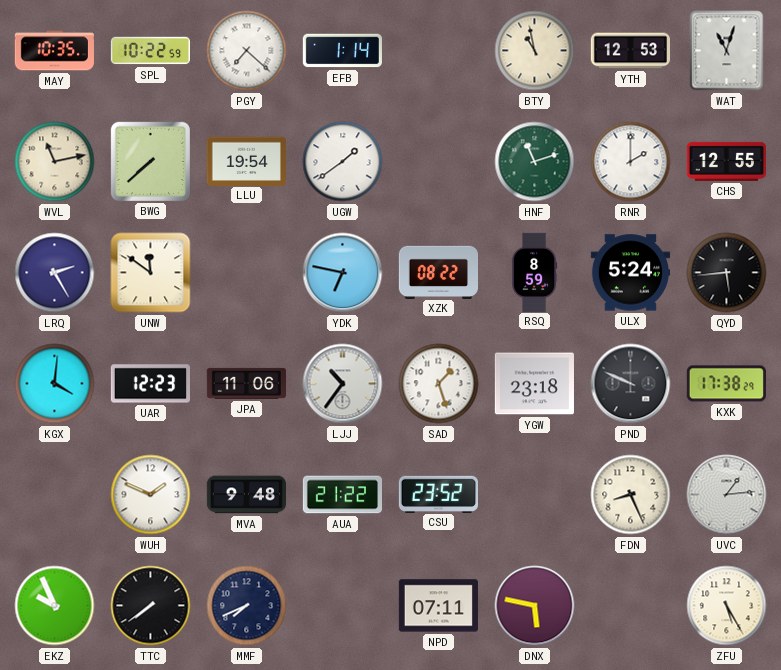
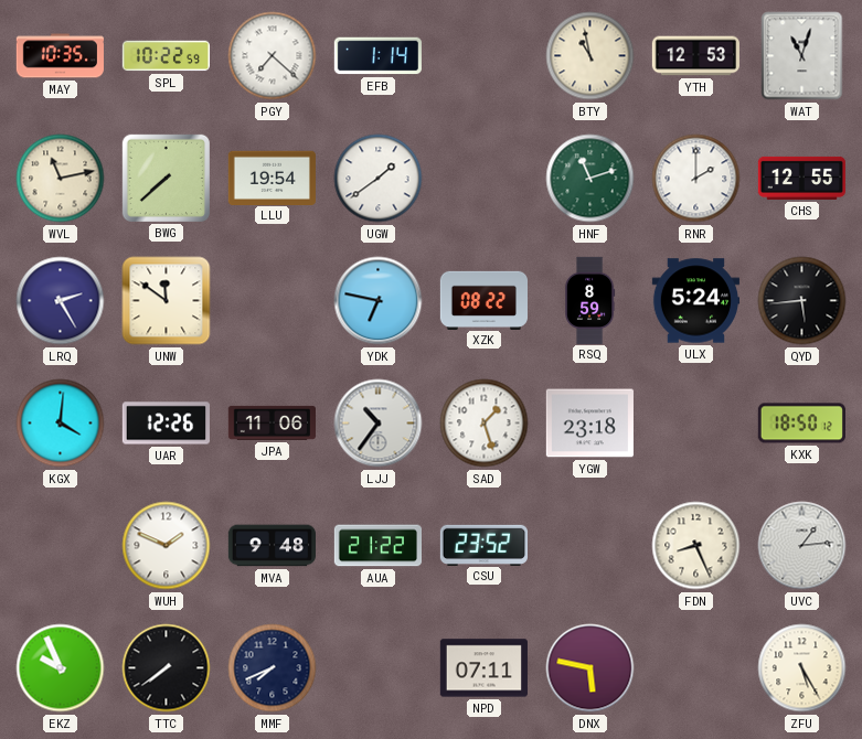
UAR: 12:23 -> 12:26 (166, 424)
PND: 9:49 -> none (631, 384)
KXK: 17:38 -> 18:50 (801, 424)
